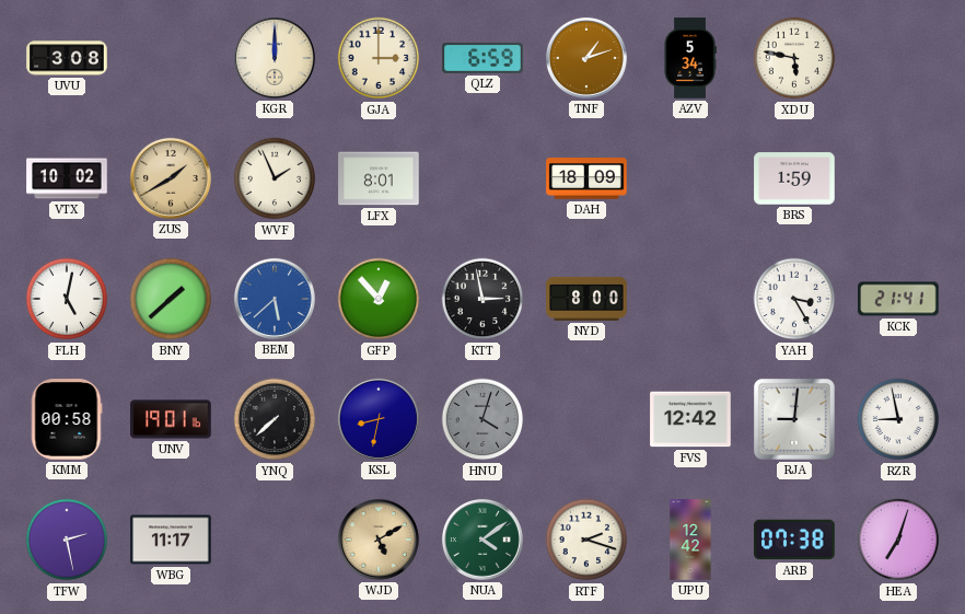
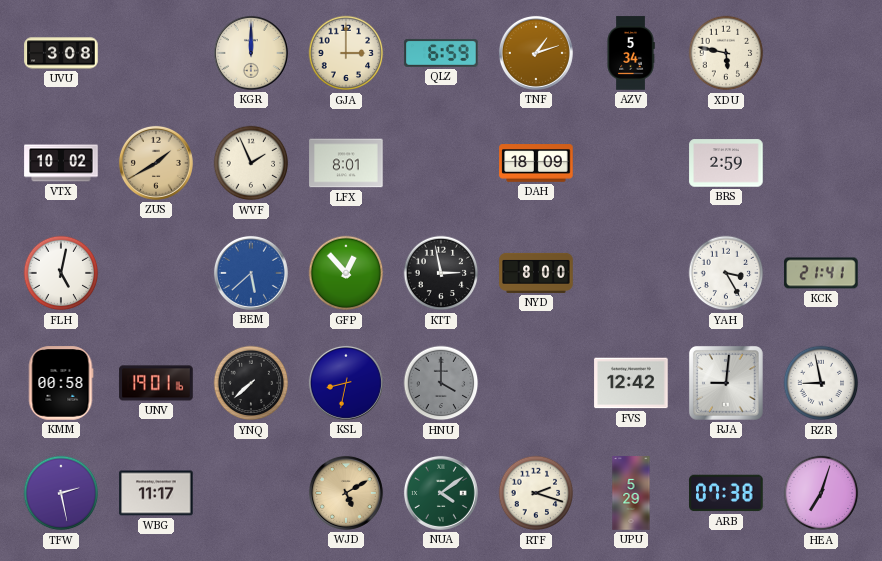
BRS: 1:59 -> 2:59 (726, 163)
BNY: 1:38 -> none (171, 299)
HNU: 4:03 -> 4:00 (441, 383)
UPU: 12:42 -> 5:29 (631, 493)
